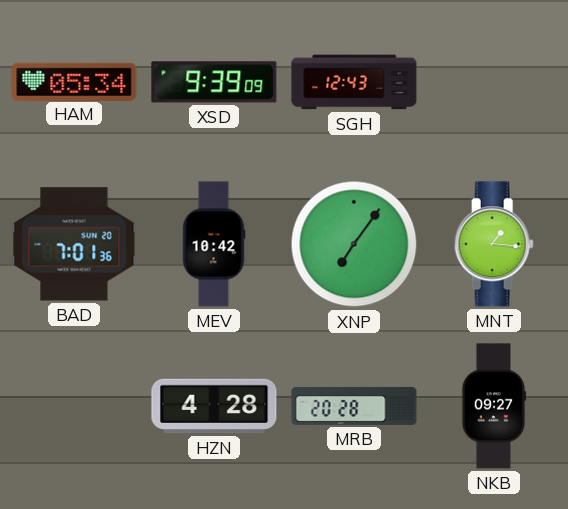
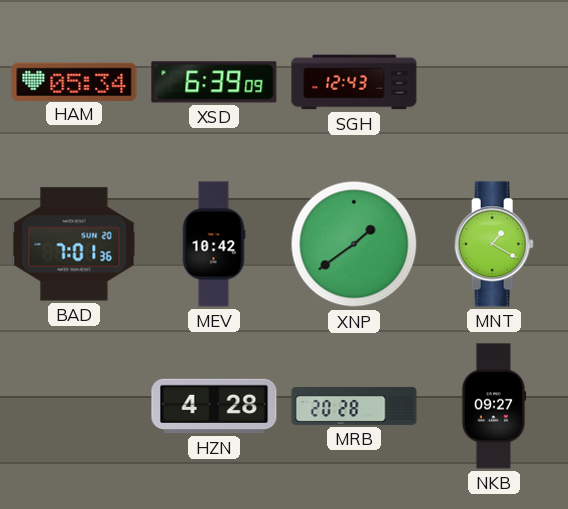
XSD: 9:39 -> 6:39 (214, 82)
XNP: 7:06 -> 1:39 (354, 244)
MNT: 1:16 -> 1:20 (494, 244)
